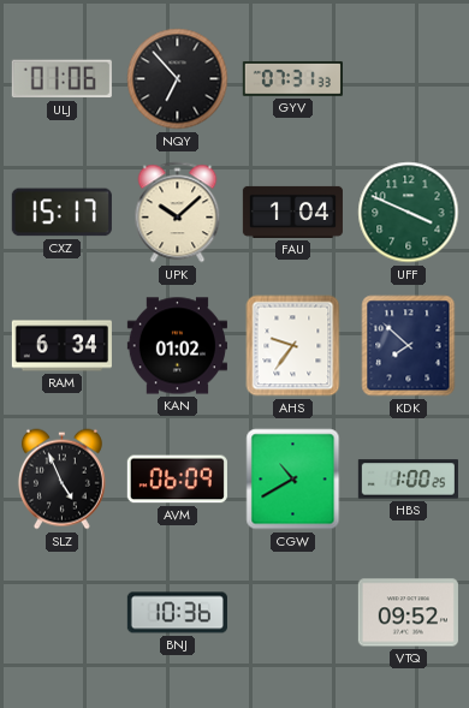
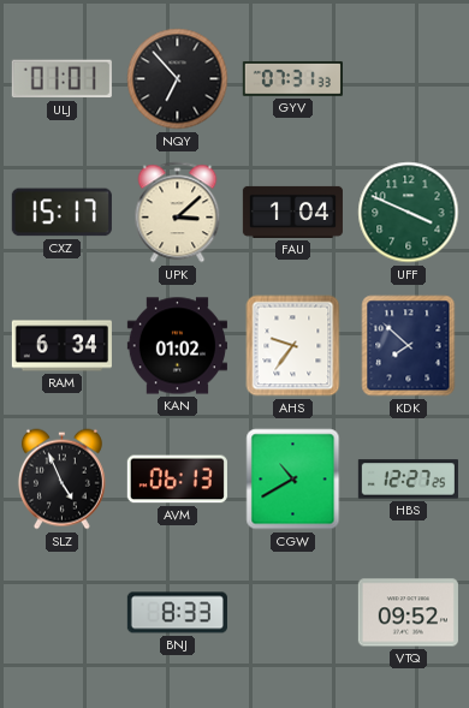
ULJ: 01:06 -> 01:01 (61, 79)
UPK: 10:08 -> 3:08 (178, 213)
AVM: 06:09 -> 06:13 (177, 480)
HBS: 1:00 -> 12:27 (408, 480)
BNJ: 10:36 -> 8:33 (177, 613)
